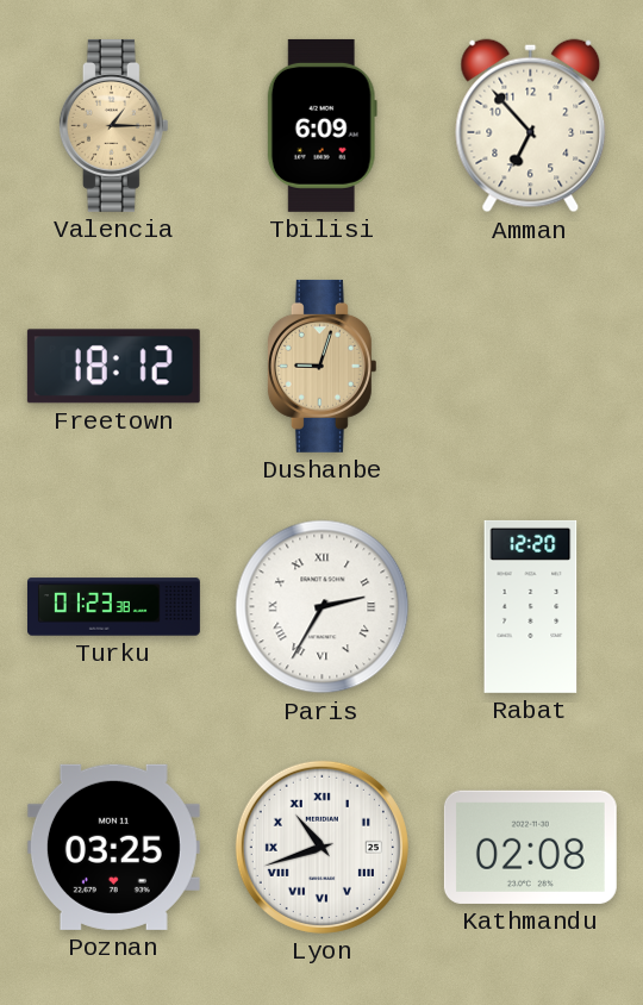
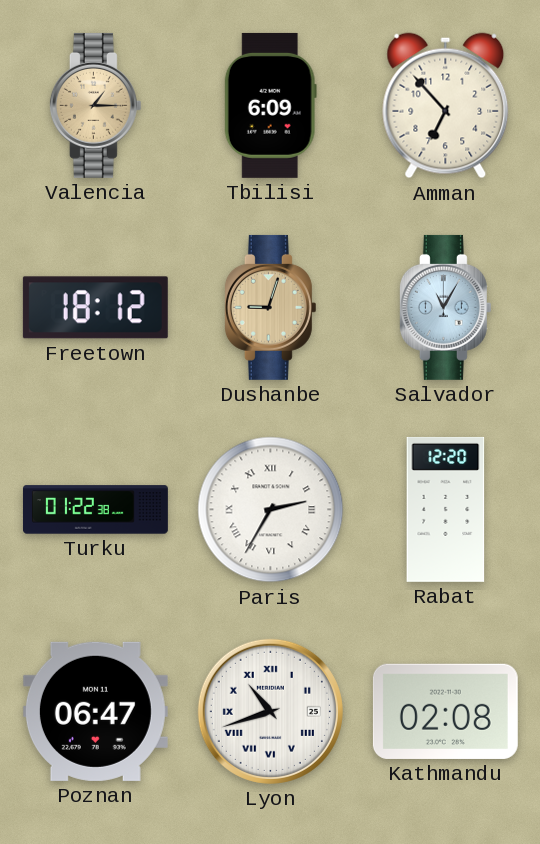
Salvador: none -> 11:05 (445, 307)
Turku: 01:23 -> 01:22 (95, 510)
Poznan: 03:25 -> 06:47 (95, 711)
